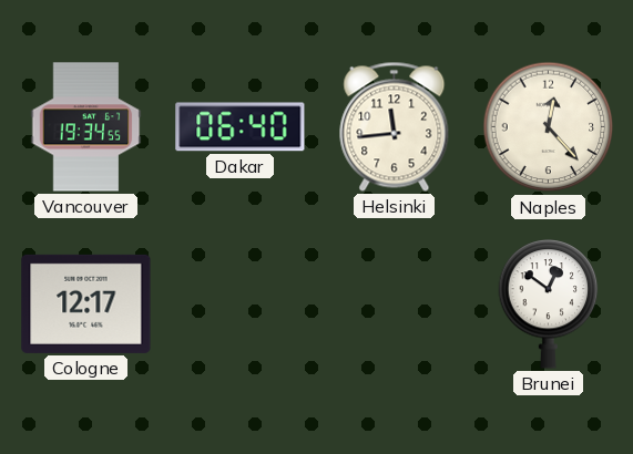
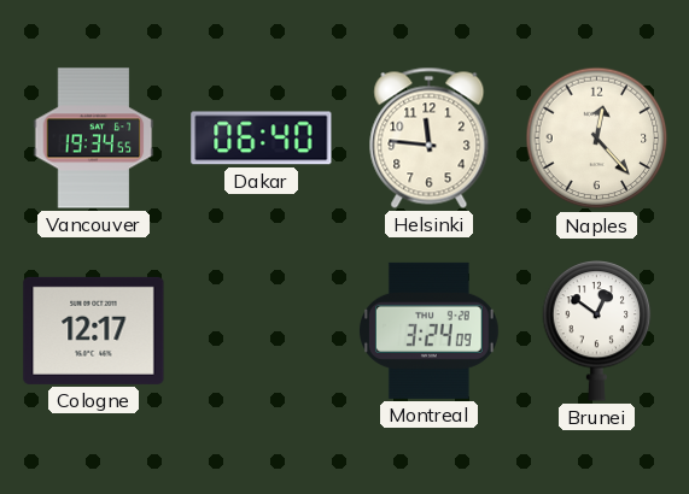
Helsinki: 11:44 -> 11:46 (430, 137)
Montreal: none -> 3:24 (430, 330)
